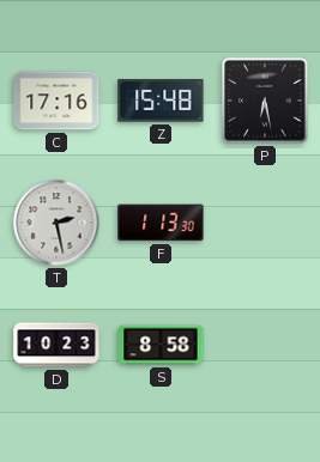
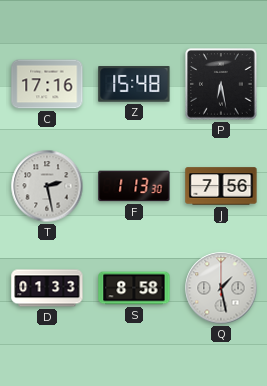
J: none -> 7:56 (221, 186)
D: 10:23 -> 01:33 (47, 288)
Q: none -> 1:28 (221, 288)
